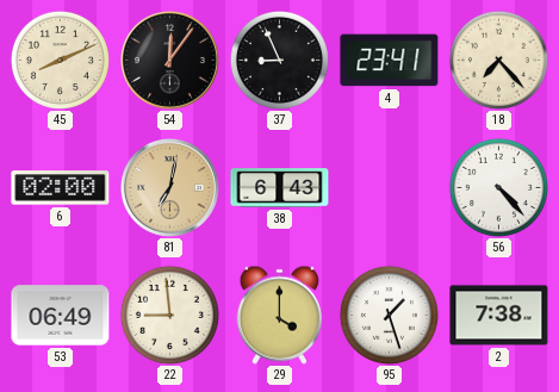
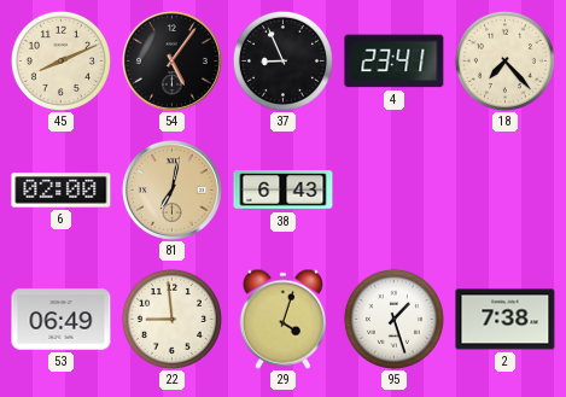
54: 12:06 -> 5:06 (171, 60)
56: 4:23 -> none (498, 187)
29: 4:00 -> 4:03 (282, 319)
